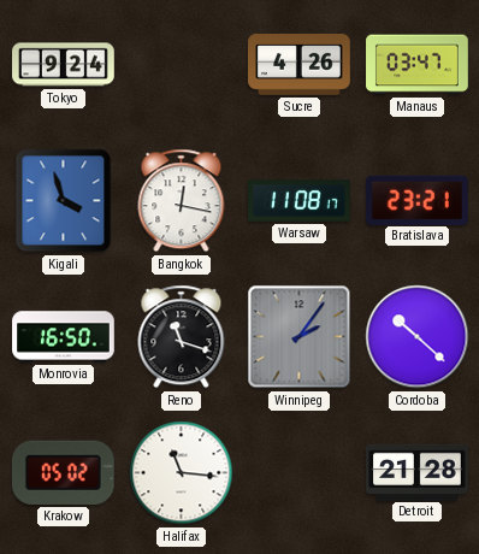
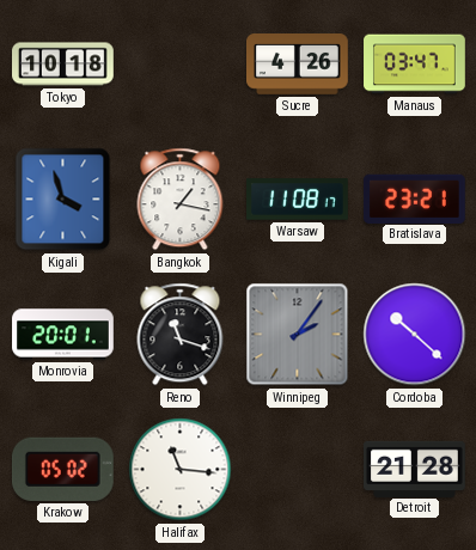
Tokyo: 9:24 -> 10:18 (63, 65)
Bangkok: 12:17 -> 1:17 (181, 200)
Monrovia: 16:50 -> 20:01 (63, 335)
